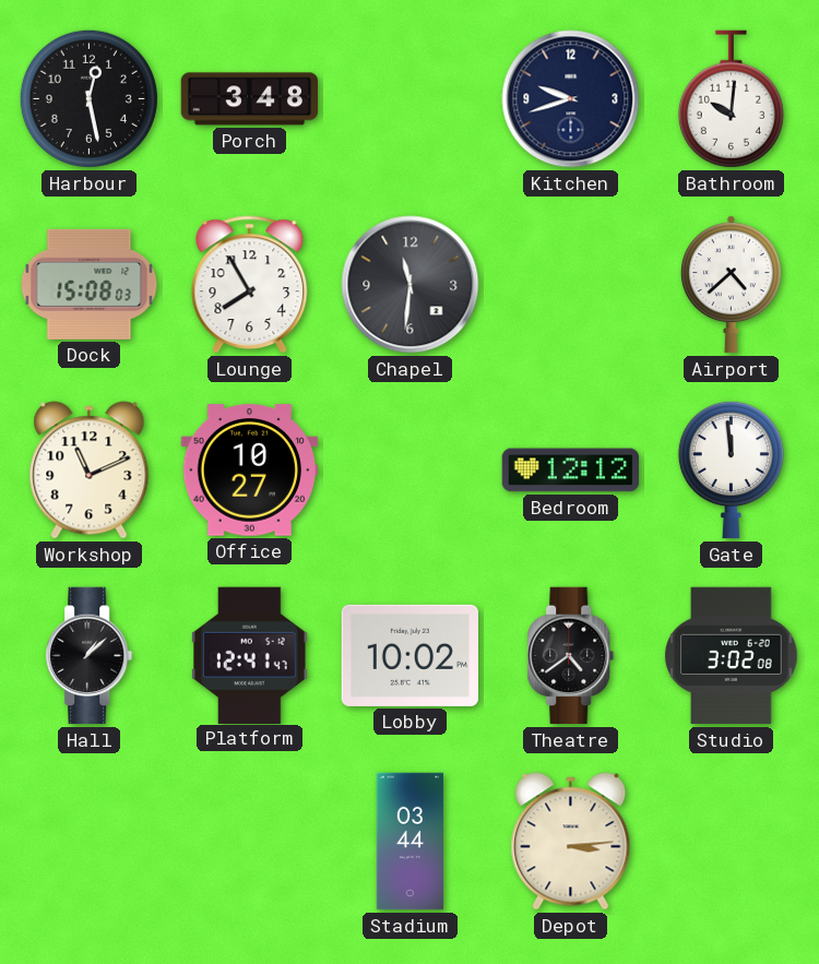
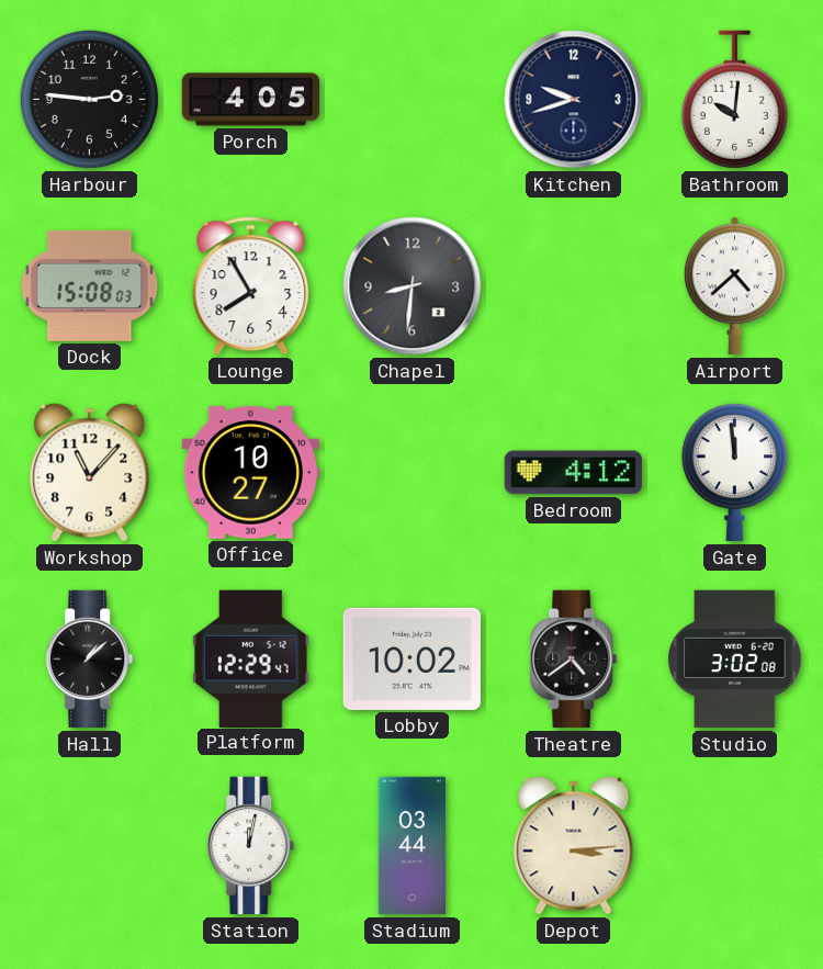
Harbour: 12:28 -> 2:46 (89, 99)
Porch: 3:48 -> 4:05 (251, 100)
Chapel: 11:31 -> 8:31 (413, 286)
Workshop: 11:11 -> 11:07 (90, 473)
Bedroom: 12:12 -> 4:12 (574, 473)
Platform: 12:41 -> 12:29 (251, 658)
Station: none -> 12:02 (251, 846)
